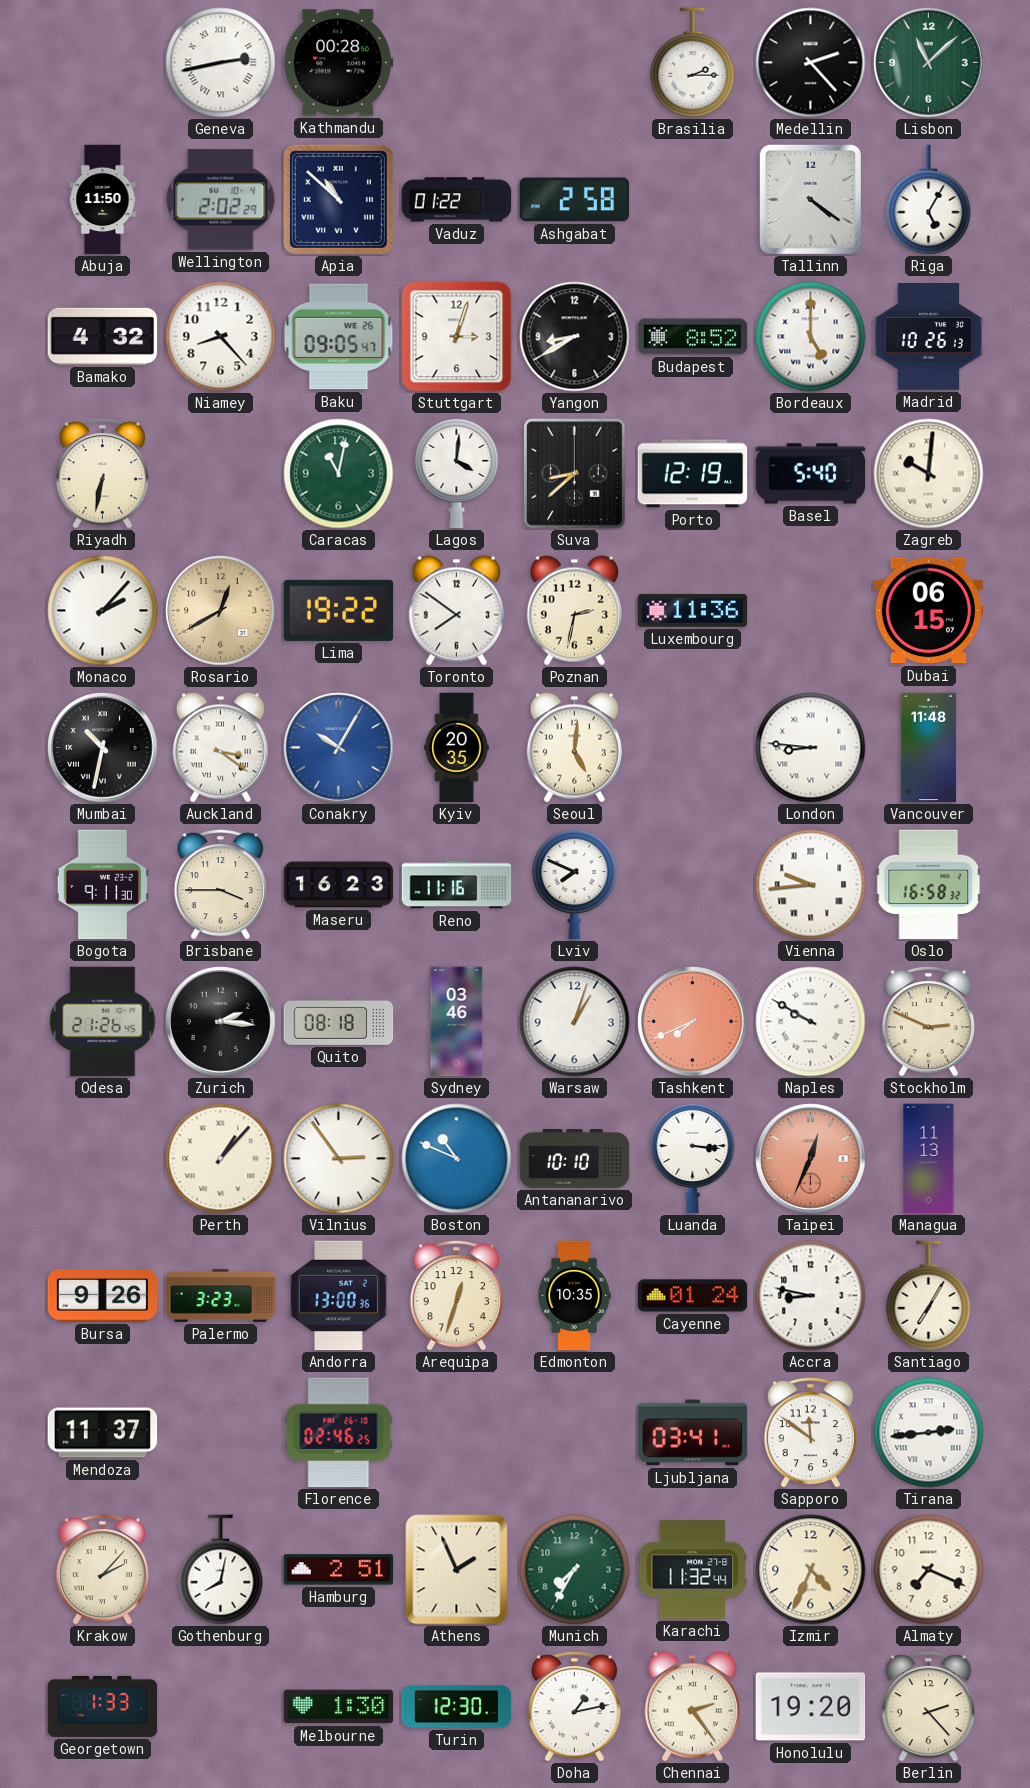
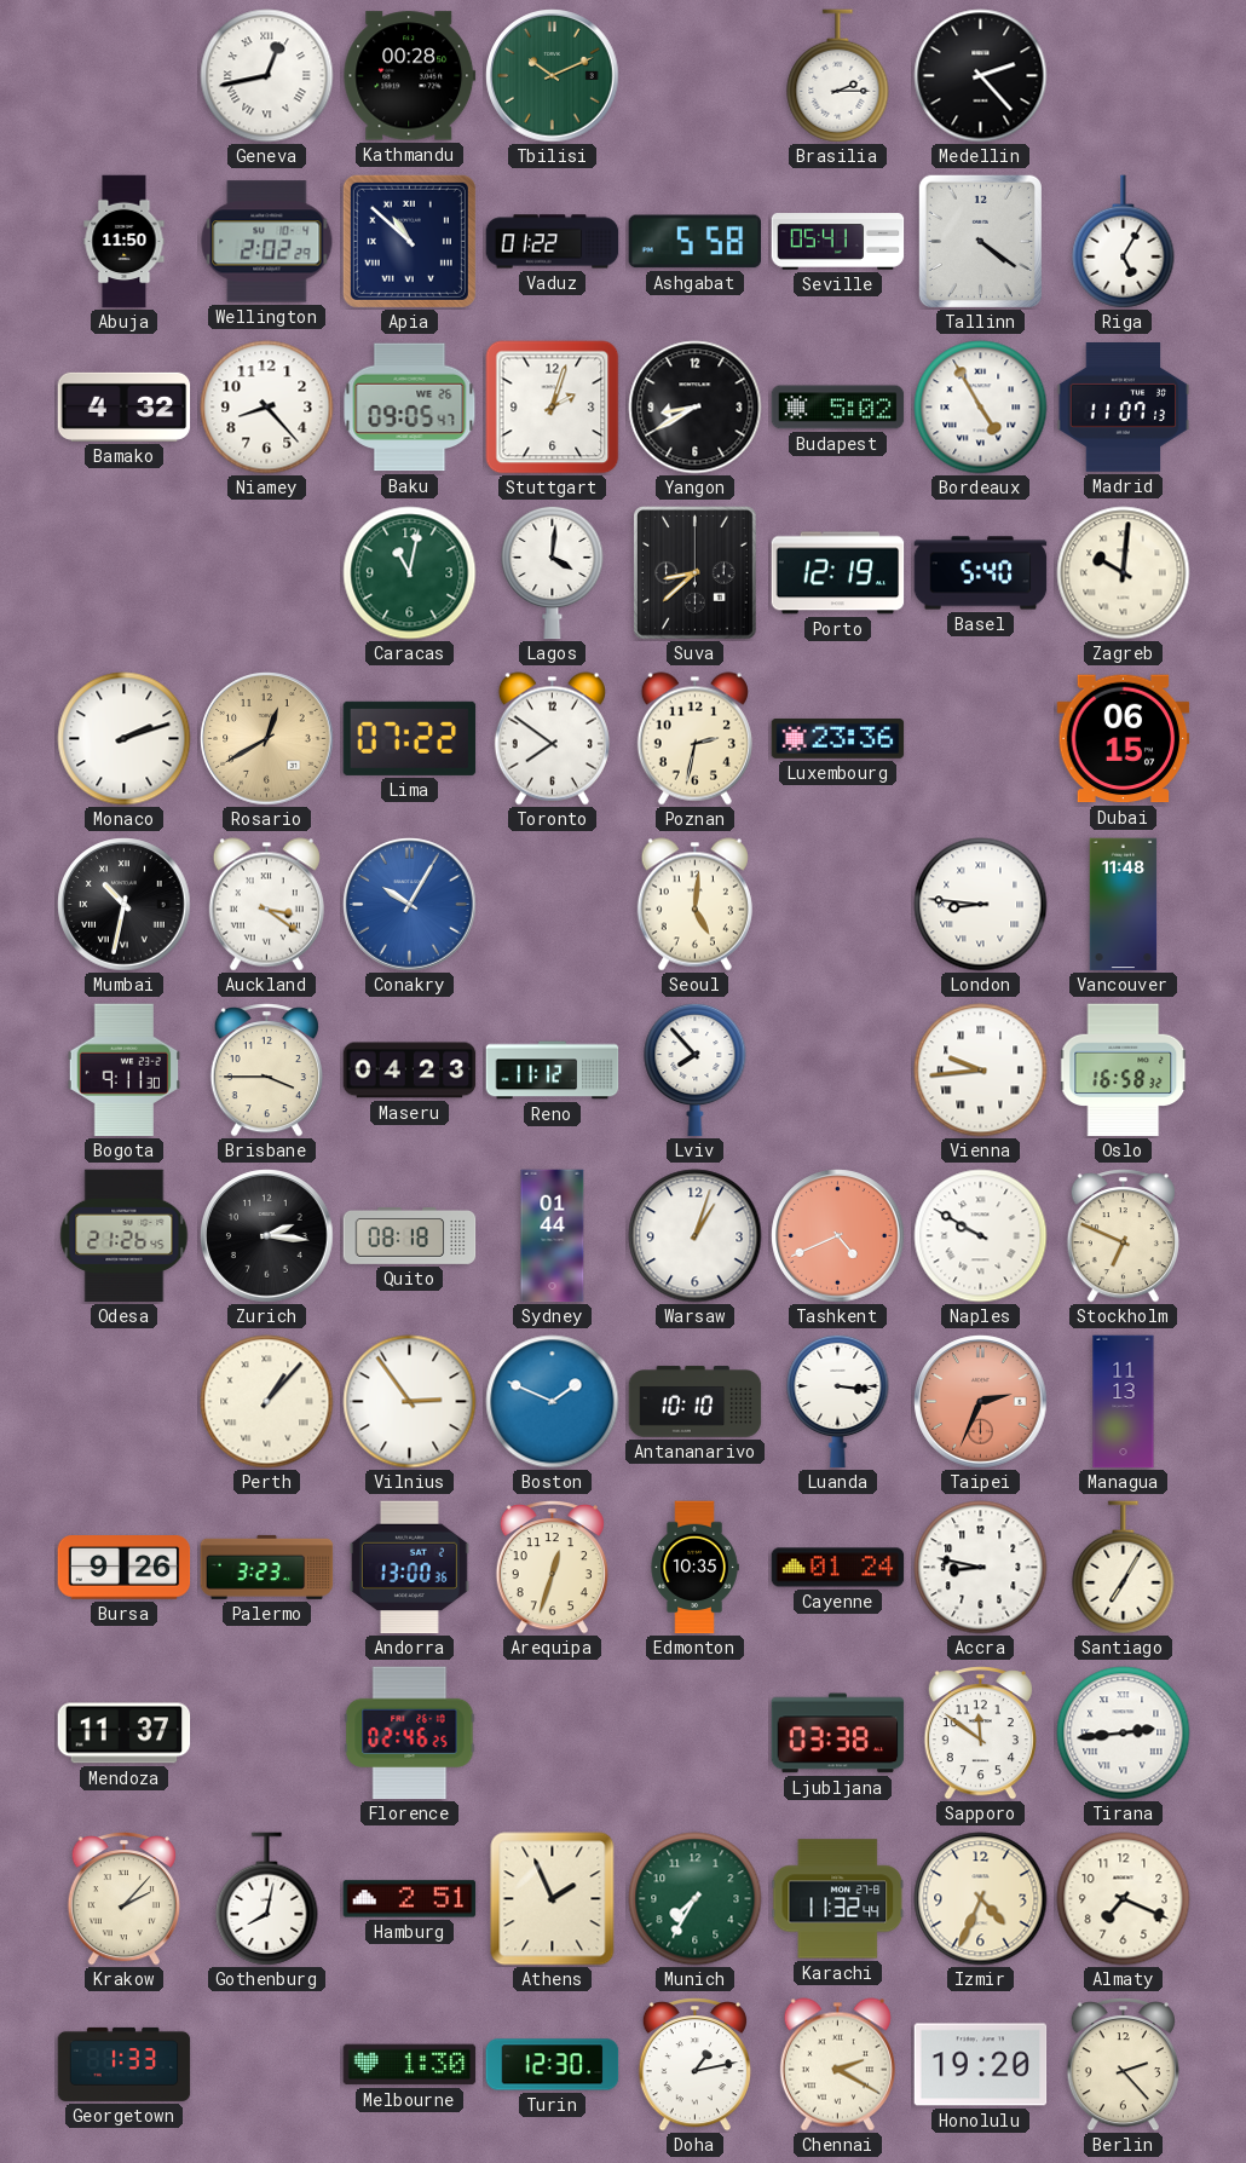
Geneva: 2:43 -> 12:43 (267, 76)
Tbilisi: none -> 10:11 (553, 76)
Lisbon: 11:08 -> none (929, 63)
Ashgabat: 2:58 -> 5:58 (696, 242)
Seville: none -> 05:41 (838, 242)
Stuttgart: 3:03 -> 2:03 (553, 408)
Budapest: 8:52 -> 5:02 (838, 408)
Bordeaux: 5:00 -> 4:55 (981, 408)
Madrid: 10:26 -> 11:07 (1124, 408)
Riyadh: 6:32 -> none (102, 474)
Monaco: 2:07 -> 2:12 (125, 739)
Lima: 19:22 -> 07:22 (410, 738)
Luxembourg: 11:36 -> 23:36 (838, 738)
Kyiv: 20:35 -> none (457, 748)
Maseru: 16:23 -> 04:23 (410, 1071)
Reno: 11:16 -> 11:12 (553, 1071)
Lviv: 7:49 -> 7:53 (696, 1069)
Sydney: 03:46 -> 01:44 (553, 1236)
Tashkent: 7:41 -> 4:41 (838, 1236)
Stockholm: 2:49 -> 6:49 (1123, 1236)
Boston: 10:49 -> 1:49 (553, 1402)
Taipei: 12:34 -> 2:34 (981, 1402)
Ljubljana: 03:41 -> 03:38 (838, 1734)
Chennai: 2:24 -> 2:20 (837, 2065)
